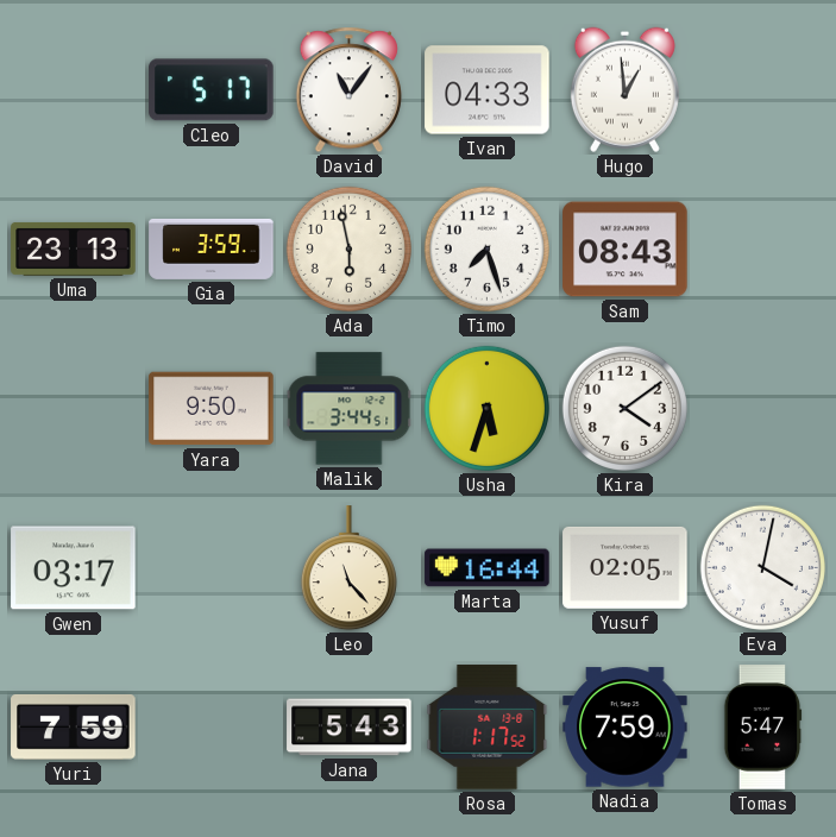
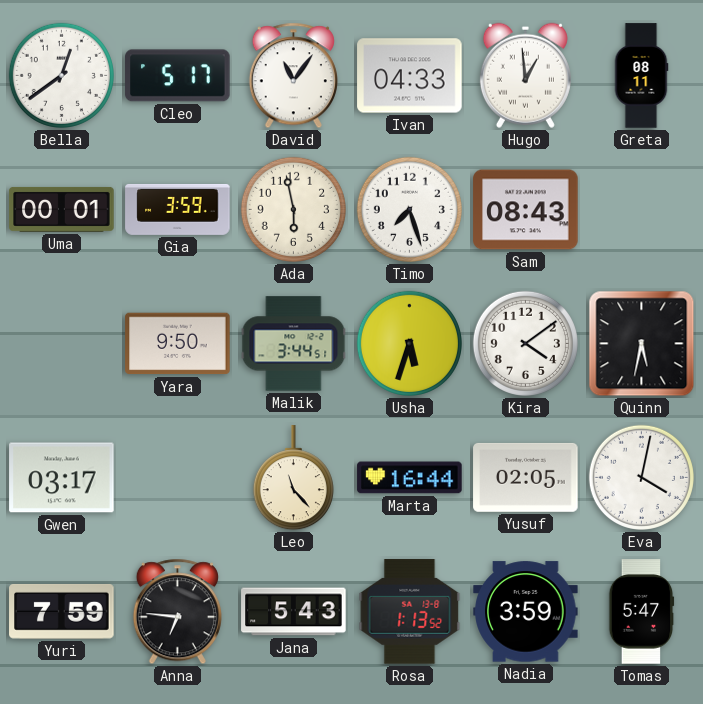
Bella: none -> 12:39 (61, 75)
Greta: none -> 08:11 (641, 76)
Uma: 23:13 -> 00:01 (62, 209)
Quinn: none -> 5:32 (642, 344)
Anna: none -> 6:46 (177, 612)
Rosa: 1:17 -> 1:13 (410, 612)
Nadia: 7:59 -> 3:59 (526, 612)
